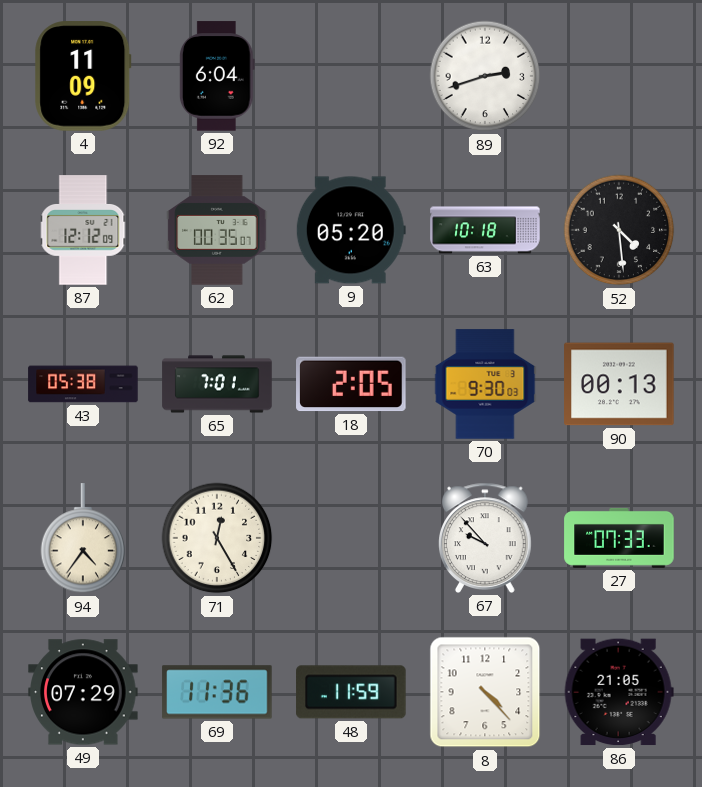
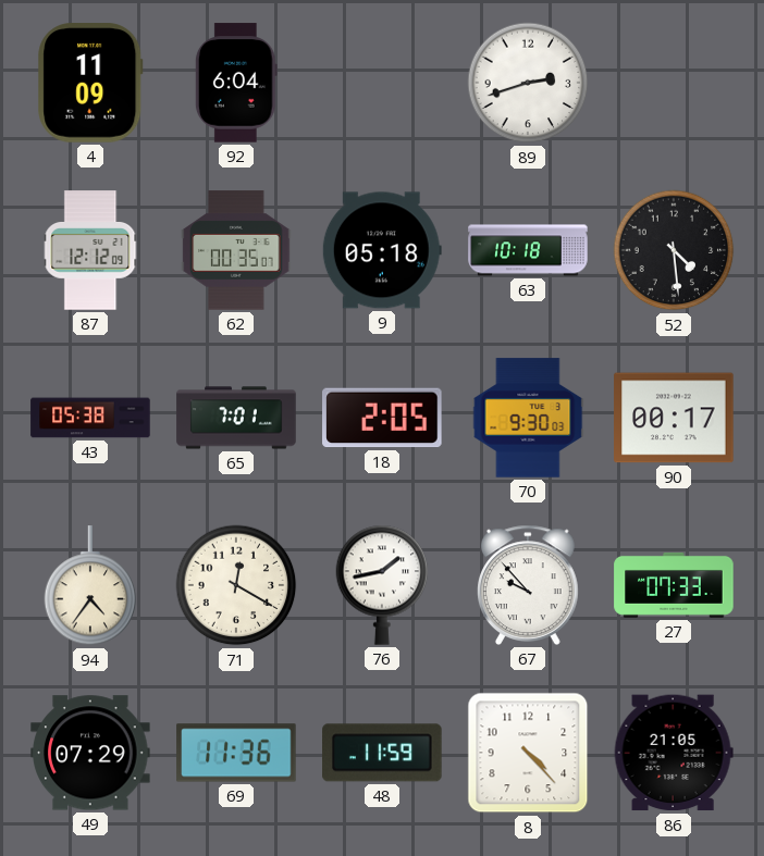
9: 05:20 -> 05:18 (382, 250)
90: 00:13 -> 00:17 (674, 418)
71: 12:25 -> 12:20 (236, 585)
76: none -> 1:43 (382, 585)
